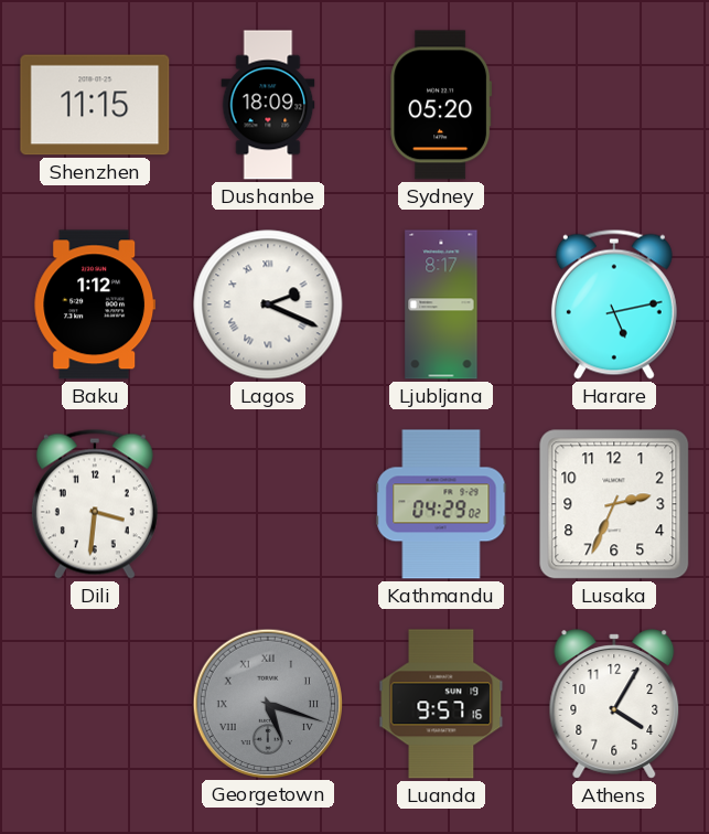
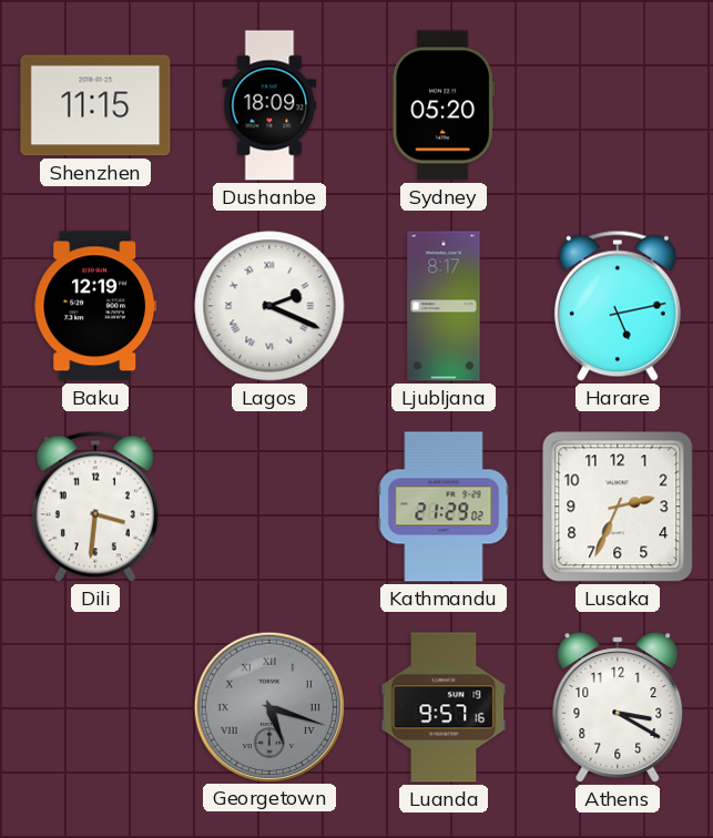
Baku: 1:12 -> 12:19 (95, 306)
Kathmandu: 04:29 -> 21:29 (444, 507)
Athens: 4:05 -> 3:20 (618, 707)
